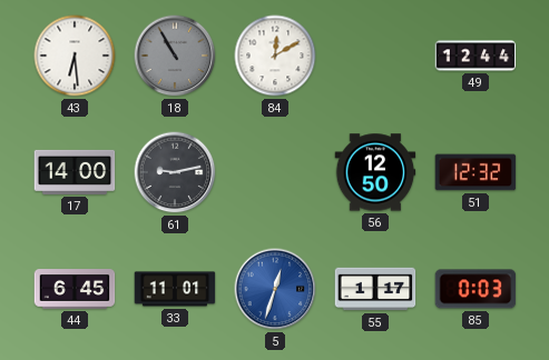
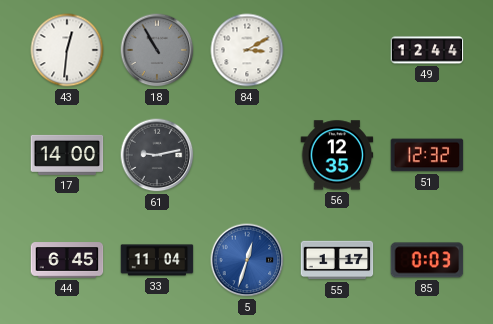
43: 6:29 -> 12:31 (67, 50)
84: 12:10 -> 3:10 (247, 50)
56: 12:50 -> 12:35 (337, 155)
33: 11:01 -> 11:04 (157, 260)
